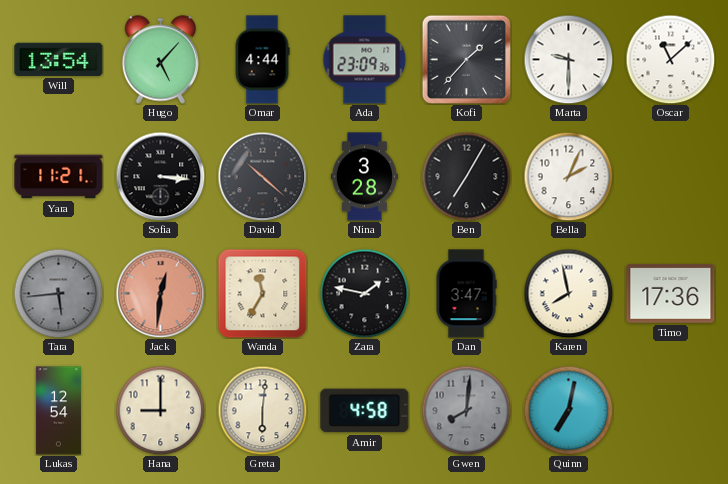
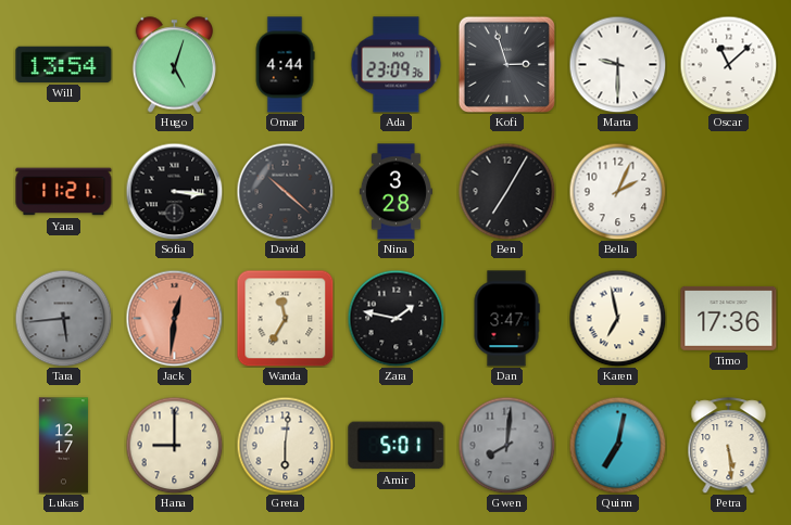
Hugo: 5:07 -> 5:03 (174, 65)
Kofi: 1:37 -> 2:57 (506, 64)
Karen: 7:58 -> 6:58 (617, 318)
Lukas: 12:54 -> 12:17 (63, 446)
Amir: 4:58 -> 5:01 (397, 446)
Petra: none -> 5:29 (729, 446)
